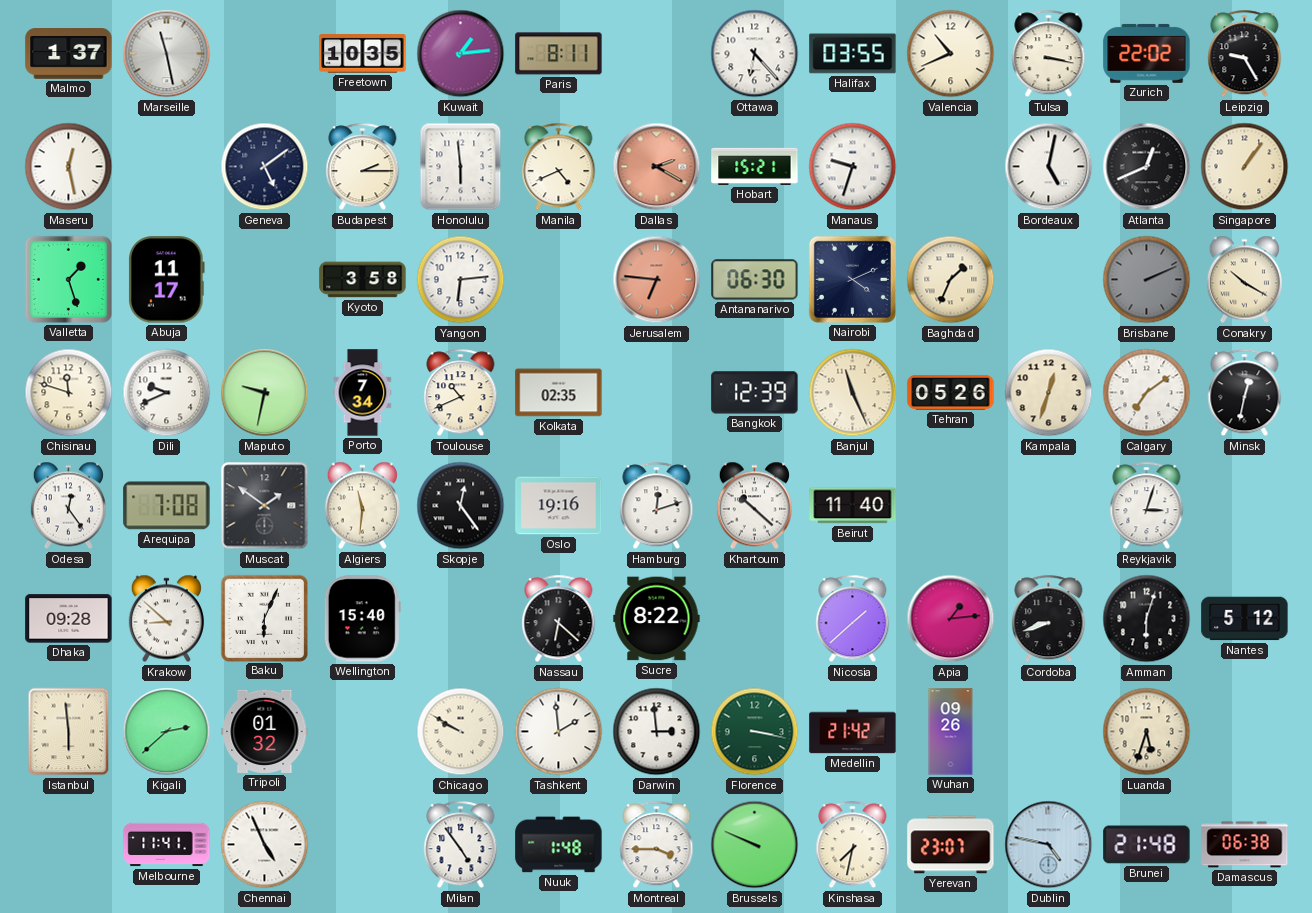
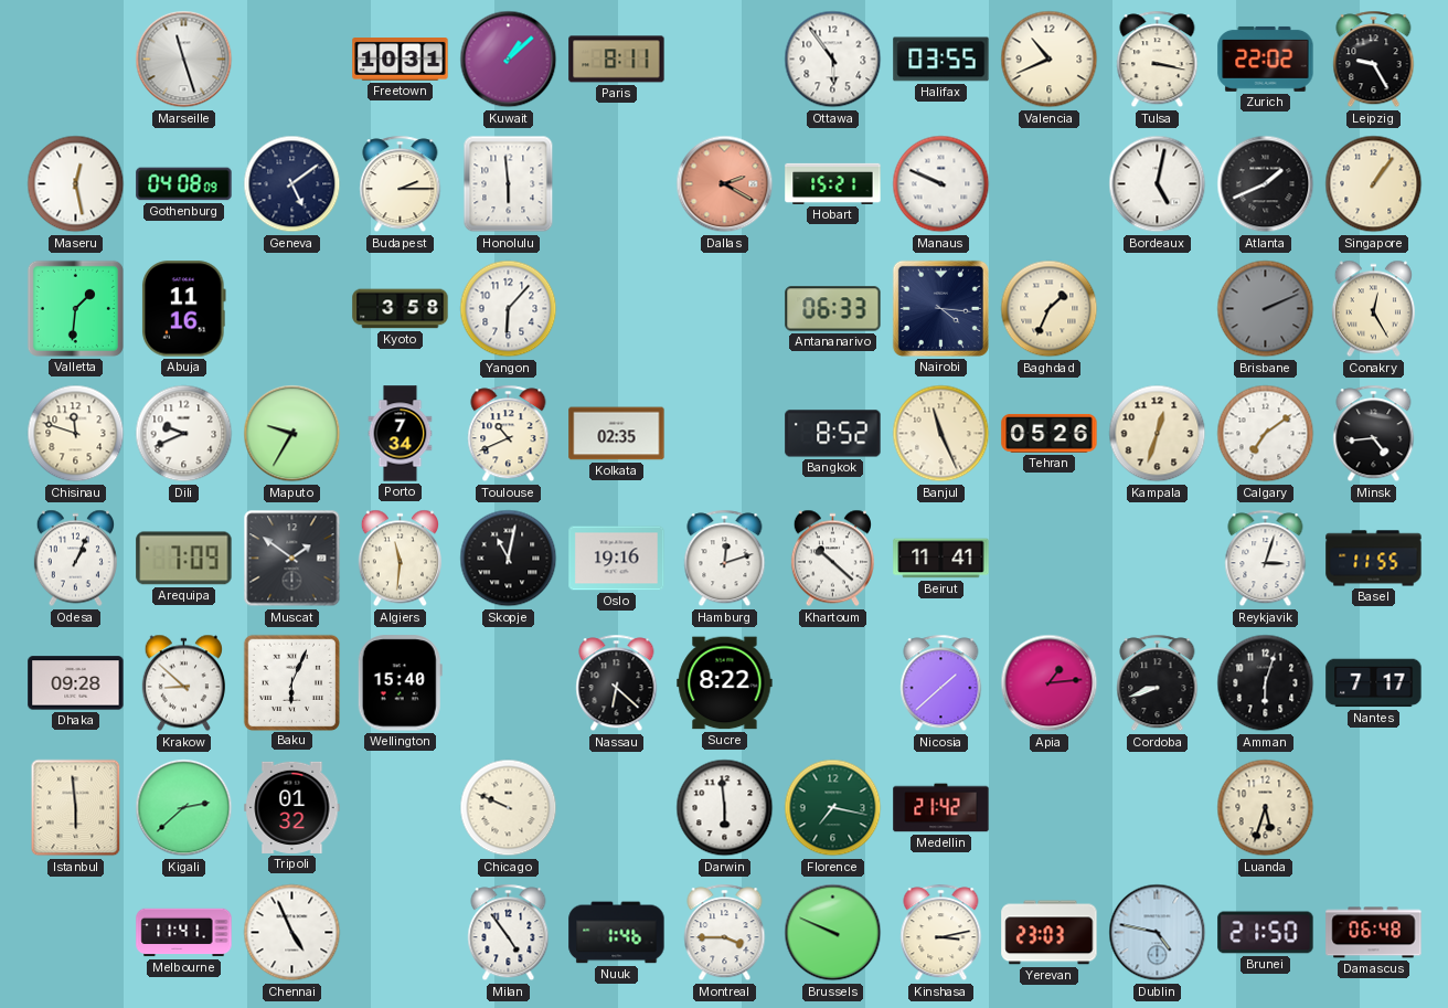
Malmo: 1:37 -> none (69, 54)
Marseille: 11:28 -> 11:27 (184, 60)
Freetown: 10:35 -> 10:31 (401, 60)
Kuwait: 1:14 -> 1:08 (509, 60)
Ottawa: 6:23 -> 5:54 (833, 60)
Gothenburg: none -> 04:08 (184, 184)
Manila: 4:41 -> none (559, 167)
Manaus: 9:33 -> 9:49 (941, 184)
Atlanta: 12:41 -> 1:41 (1266, 184)
Valletta: 1:27 -> 1:31 (75, 308)
Abuja: 11:17 -> 11:16 (183, 309)
Yangon: 6:14 -> 6:07 (509, 309)
Jerusalem: 6:46 -> none (657, 280)
Antananarivo: 06:30 -> 06:33 (833, 309)
Nairobi: 4:11 -> 4:16 (940, 308)
Conakry: 10:20 -> 12:25 (1373, 309)
Maputo: 9:32 -> 9:35 (292, 434)
Bangkok: 12:39 -> 8:52 (833, 434)
Minsk: 12:32 -> 4:44 (1374, 434)
Odesa: 12:24 -> 1:04 (75, 559)
Arequipa: 7:08 -> 7:09 (184, 559)
Skopje: 12:24 -> 11:02 (509, 559)
Beirut: 11:40 -> 11:41 (941, 559)
Basel: none -> 11:55 (1374, 559)
Nantes: 5:12 -> 7:17 (1374, 683)
Chicago: 9:50 -> 9:49 (509, 808)
Tashkent: 1:59 -> none (559, 732)
Darwin: 2:59 -> 5:59 (725, 808)
Florence: 3:17 -> 7:17 (833, 808)
Wuhan: 09:26 -> none (951, 732)
Nuuk: 1:48 -> 1:46 (617, 933)
Kinshasa: 7:32 -> 3:13 (941, 933)
Yerevan: 23:07 -> 23:03 (1050, 933)
Brunei: 21:48 -> 21:50 (1266, 933)
Damascus: 06:38 -> 06:48 (1374, 933)
